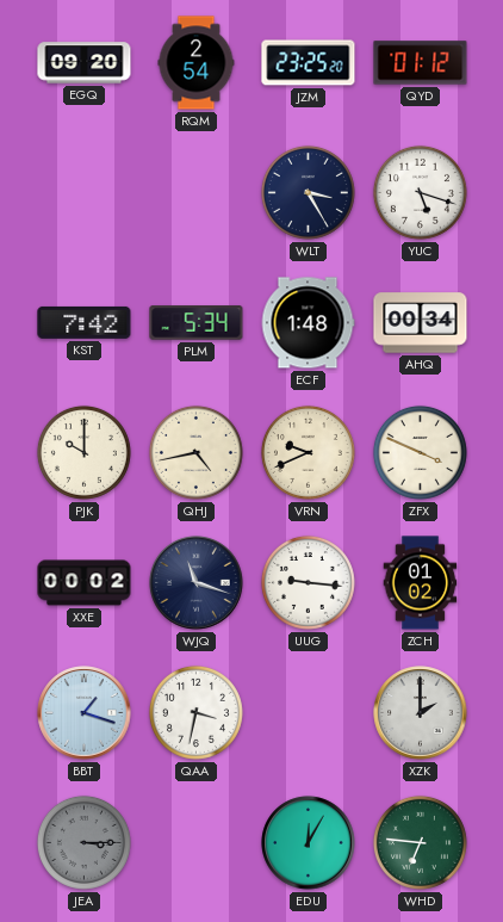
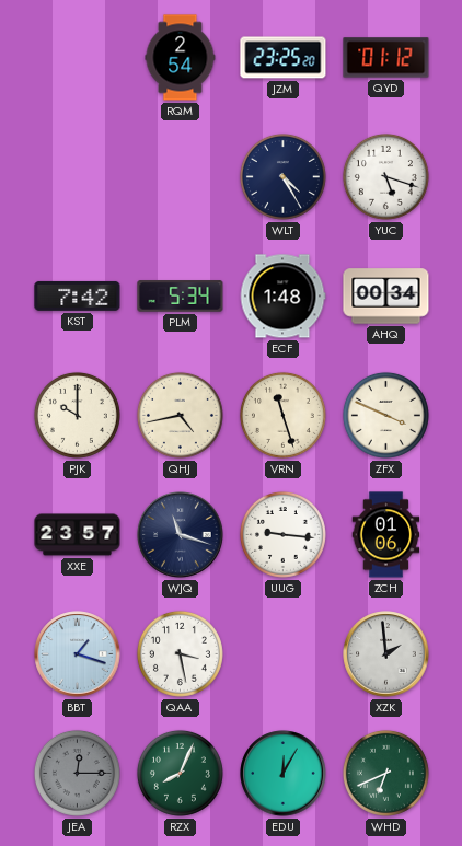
EGQ: 09:20 -> none (85, 63)
WLT: 3:25 -> 4:25 (282, 176)
VRN: 9:41 -> 11:27 (282, 415)
XXE: 00:02 -> 23:57 (78, 535)
ZCH: 01:02 -> 01:06 (386, 535)
QAA: 3:32 -> 3:28 (180, 653)
XZK: 2:00 -> 1:59 (386, 654)
JEA: 3:15 -> 12:15 (77, 773)
RZX: none -> 8:04 (180, 773)
WHD: 6:46 -> 6:41 (385, 773)
